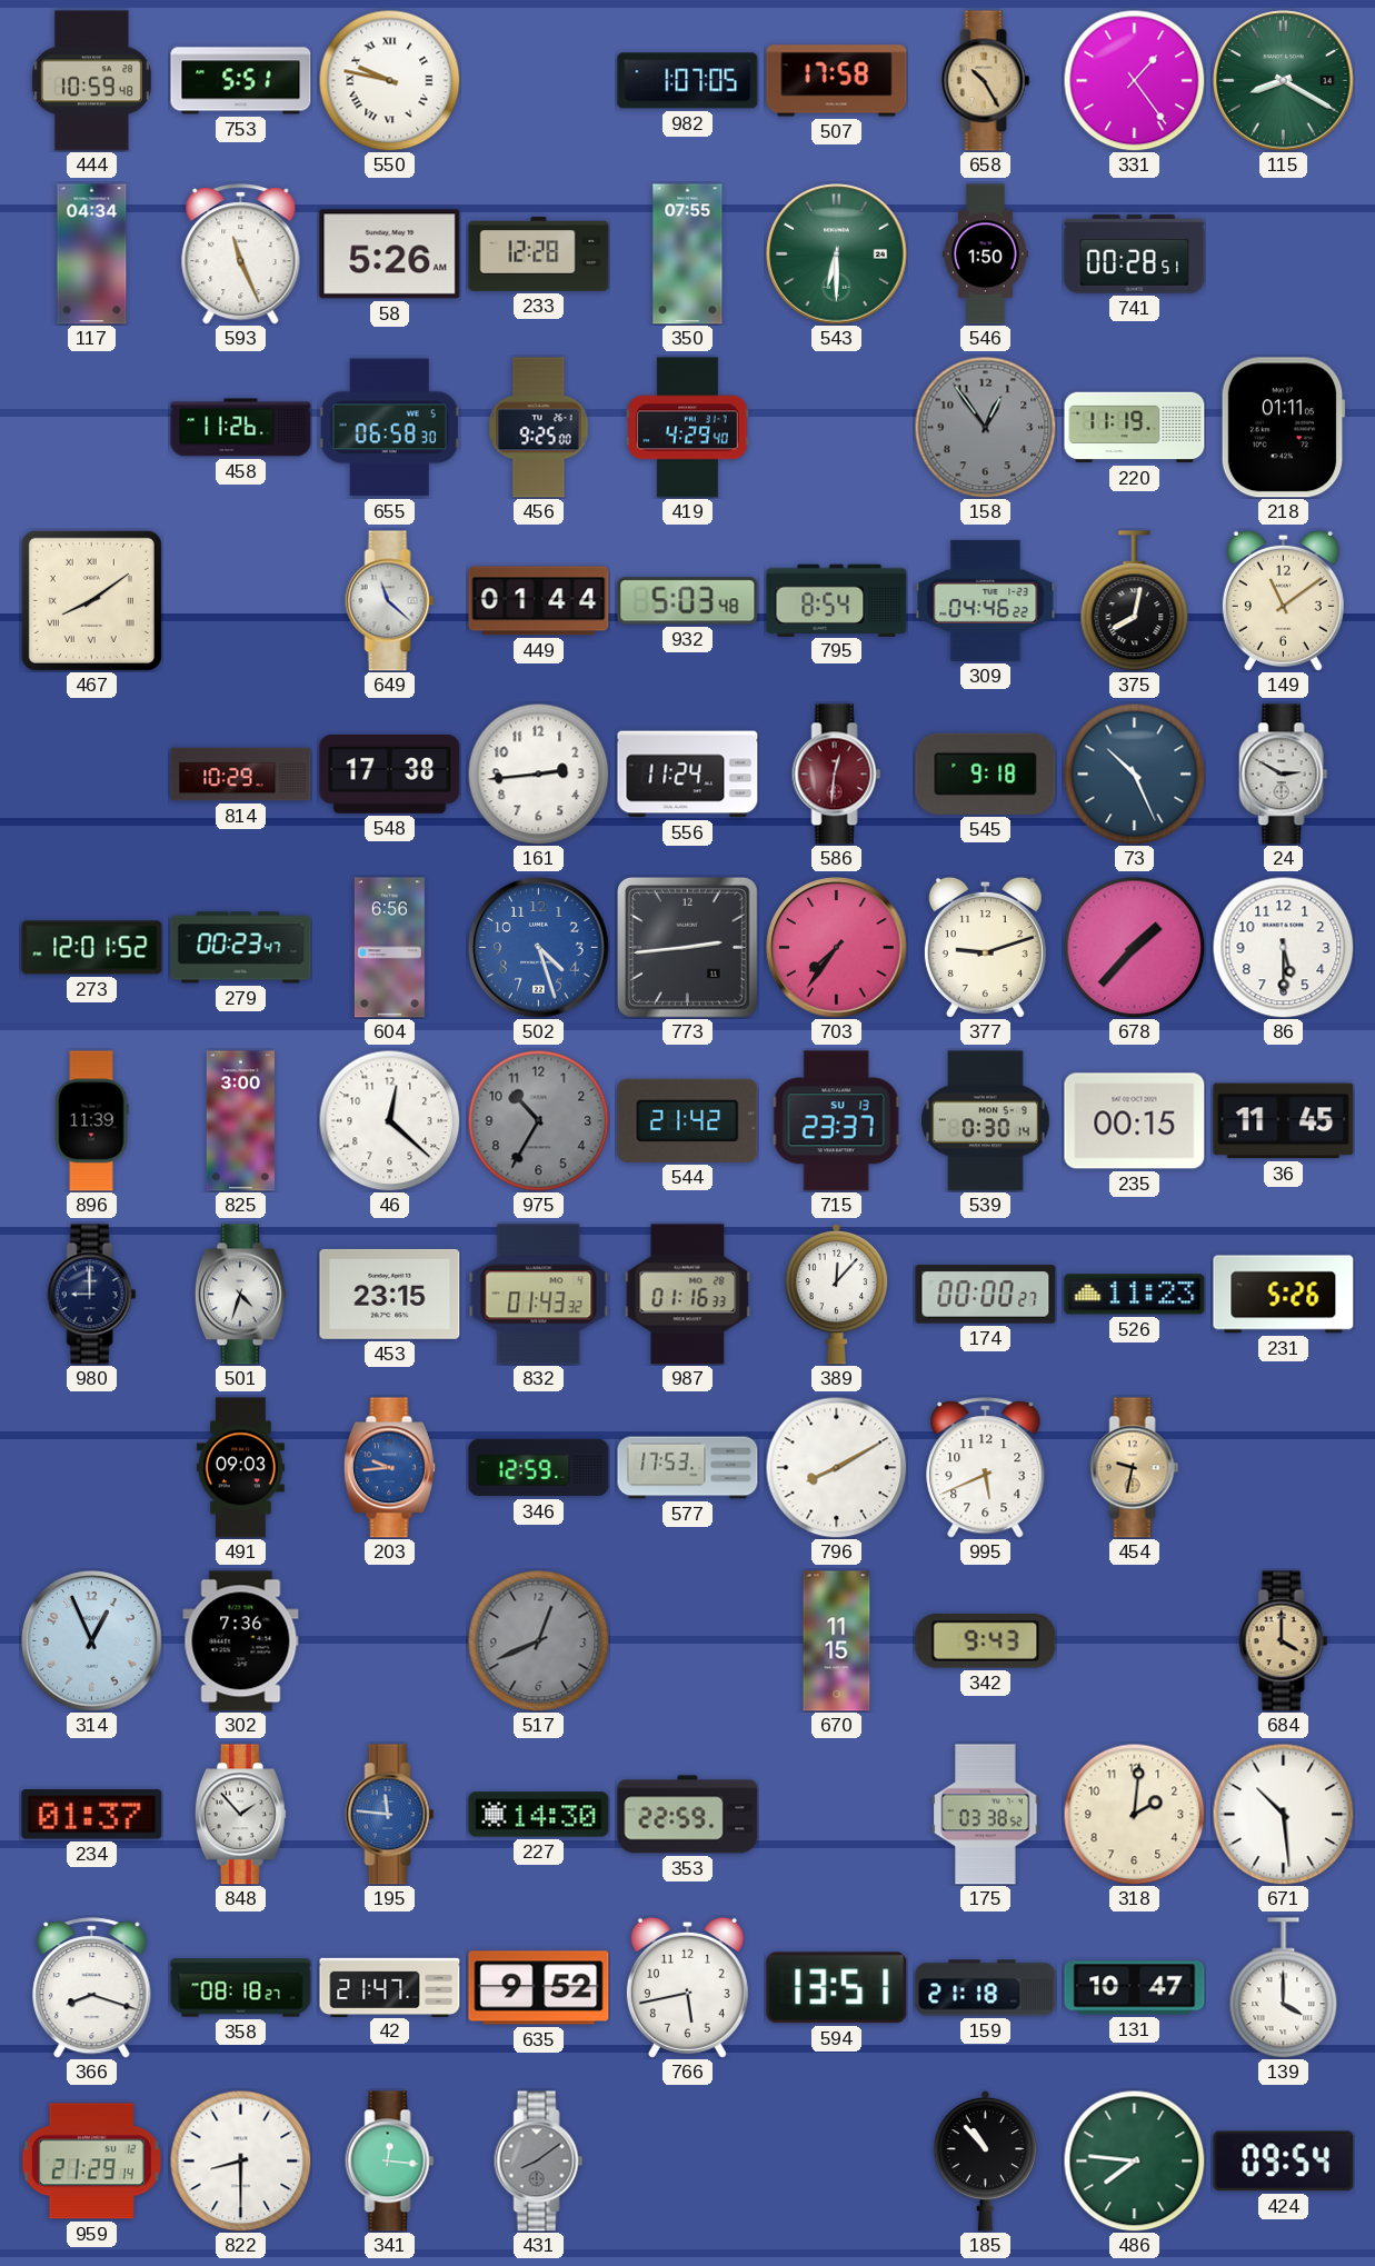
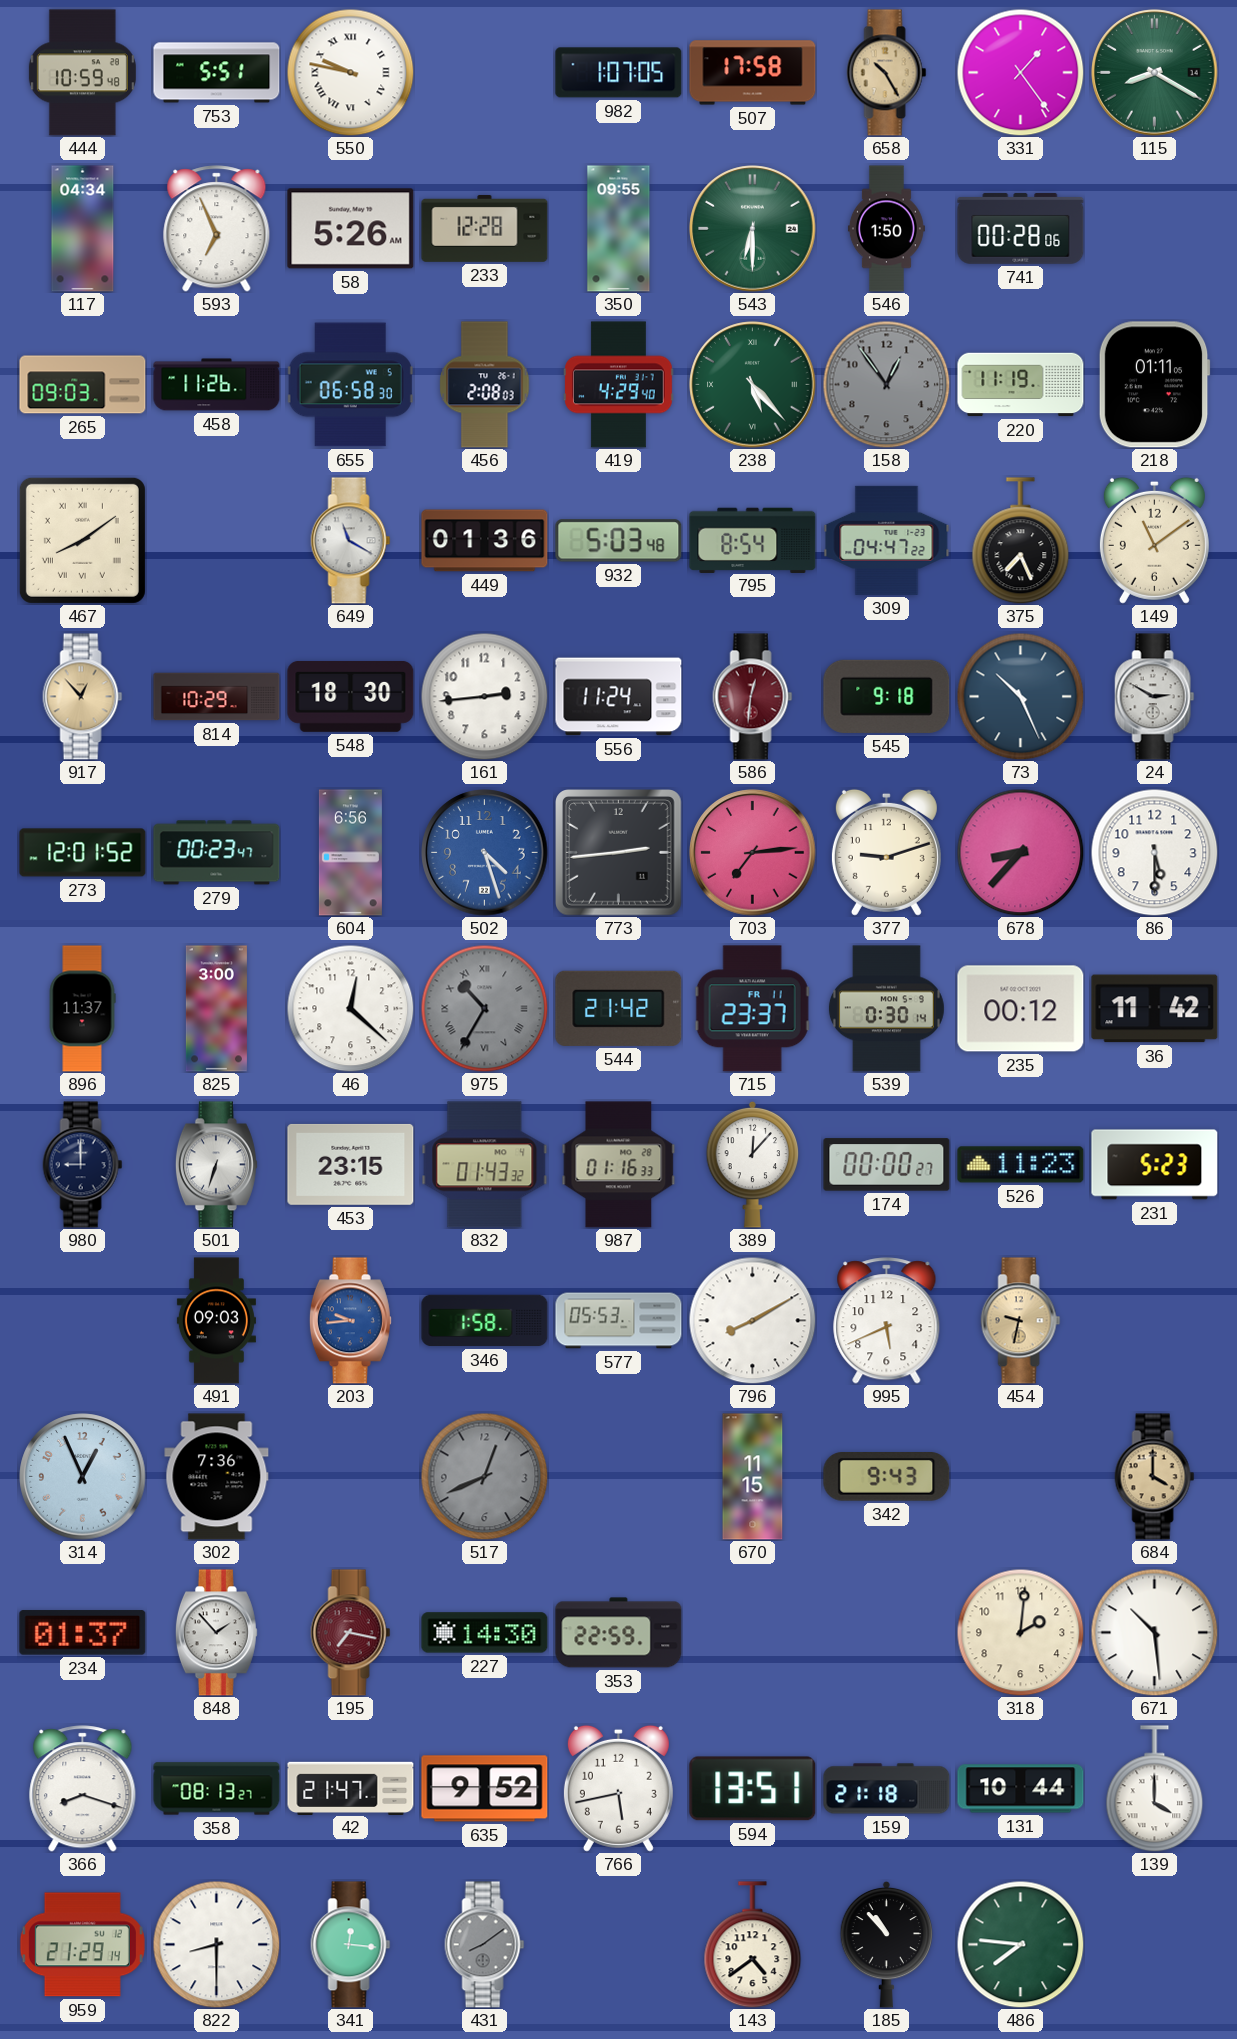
593: 11:26 -> 6:56 (217, 229)
350: 07:55 -> 09:55 (619, 229)
741: 00:28:51 -> 00:28:06 (1021, 229)
265: none -> 09:03 (83, 385)
456: 9:25 -> 2:08 (485, 385)
238: none -> 5:23 (753, 385)
649: 11:22 -> 11:20 (351, 541)
449: 01:44 -> 01:36 (485, 541)
309: 04:46 -> 04:47 (887, 540)
375: 8:02 -> 7:26 (1021, 541)
917: none -> 12:53 (83, 697)
548: 17:38 -> 18:30 (351, 696)
703: 7:36 -> 7:14 (753, 853)
678: 1:37 -> 8:37 (1020, 852)
896: 11:39 -> 11:37 (82, 1009)
975 numerals: Arabic -> Roman (484, 1008)
715 date: SU 13 -> FR 11 (752, 1009)
235: 00:15 -> 00:12 (1021, 1009)
36: 11:45 -> 11:42 (1155, 1009)
501: 4:33 -> 6:33 (216, 1165)
231: 5:26 -> 5:23 (1155, 1165)
346: 12:59 -> 1:58 (485, 1321)
577: 17:53 -> 05:53 (619, 1321)
195: 11:46 -> 7:17 (351, 1633)
195 dial: blue -> burgundy (351, 1633)
175: 03:38 -> none (986, 1815)
358: 08:18 -> 08:13 (217, 1789)
131: 10:47 -> 10:44 (1021, 1789)
143: none -> 4:39 (753, 1945)
424: 09:54 -> none (1284, 2162)
